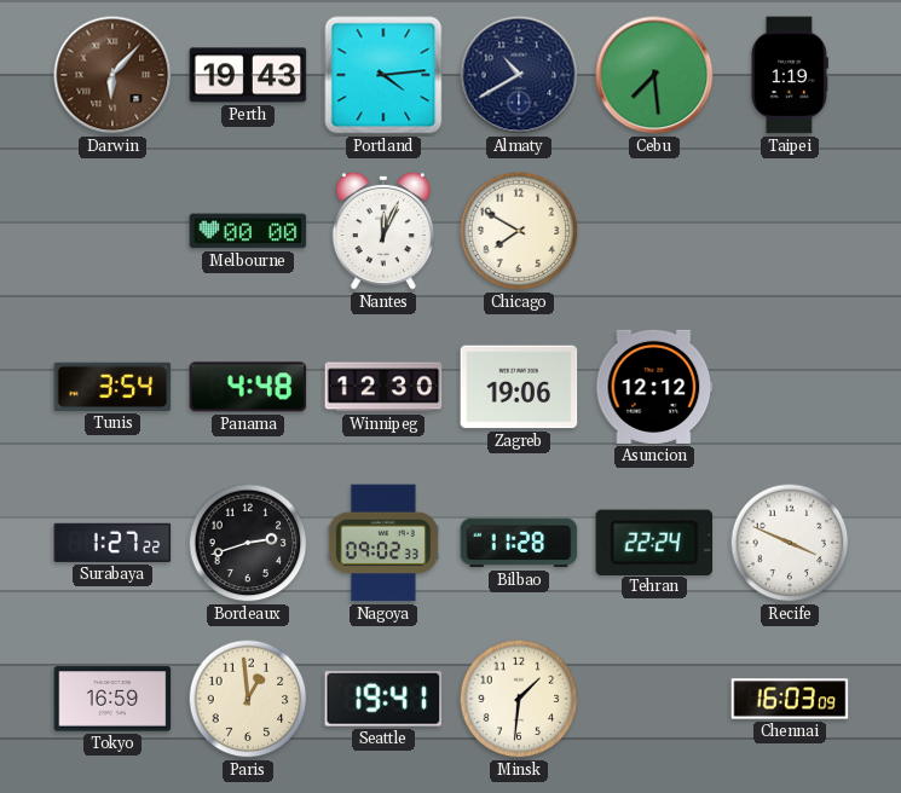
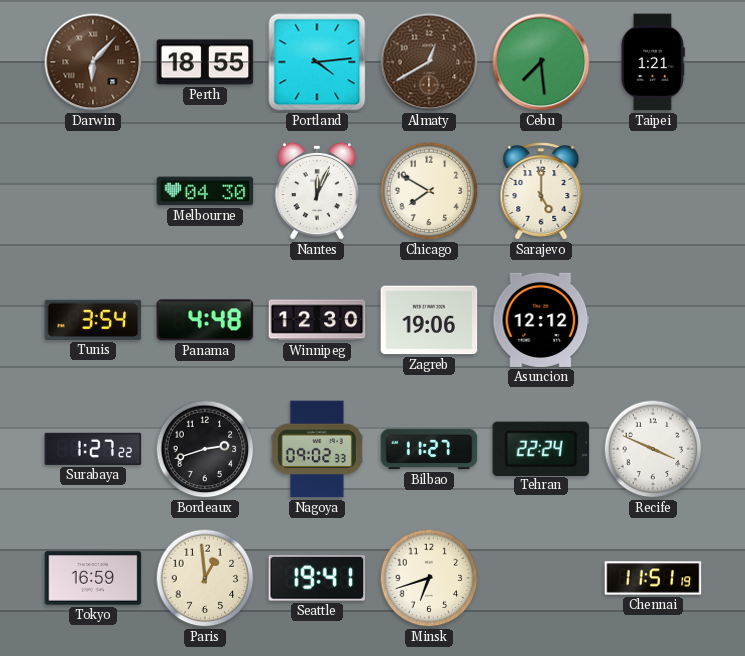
Perth: 19:43 -> 18:55 (205, 62)
Almaty: 10:40 -> 12:40 (429, 62)
Almaty dial: navy -> brown (429, 62)
Taipei: 1:19 -> 1:21 (652, 62)
Melbourne: 00:00 -> 04:30 (205, 191)
Sarajevo: none -> 5:00 (541, 191)
Bilbao: 11:28 -> 11:27 (429, 449)
Minsk: 1:31 -> 6:42 (429, 578)
Chennai: 16:03 -> 11:51 (653, 578)
